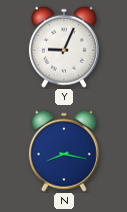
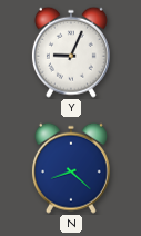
N: 8:17 -> 8:22 (71, 168)
